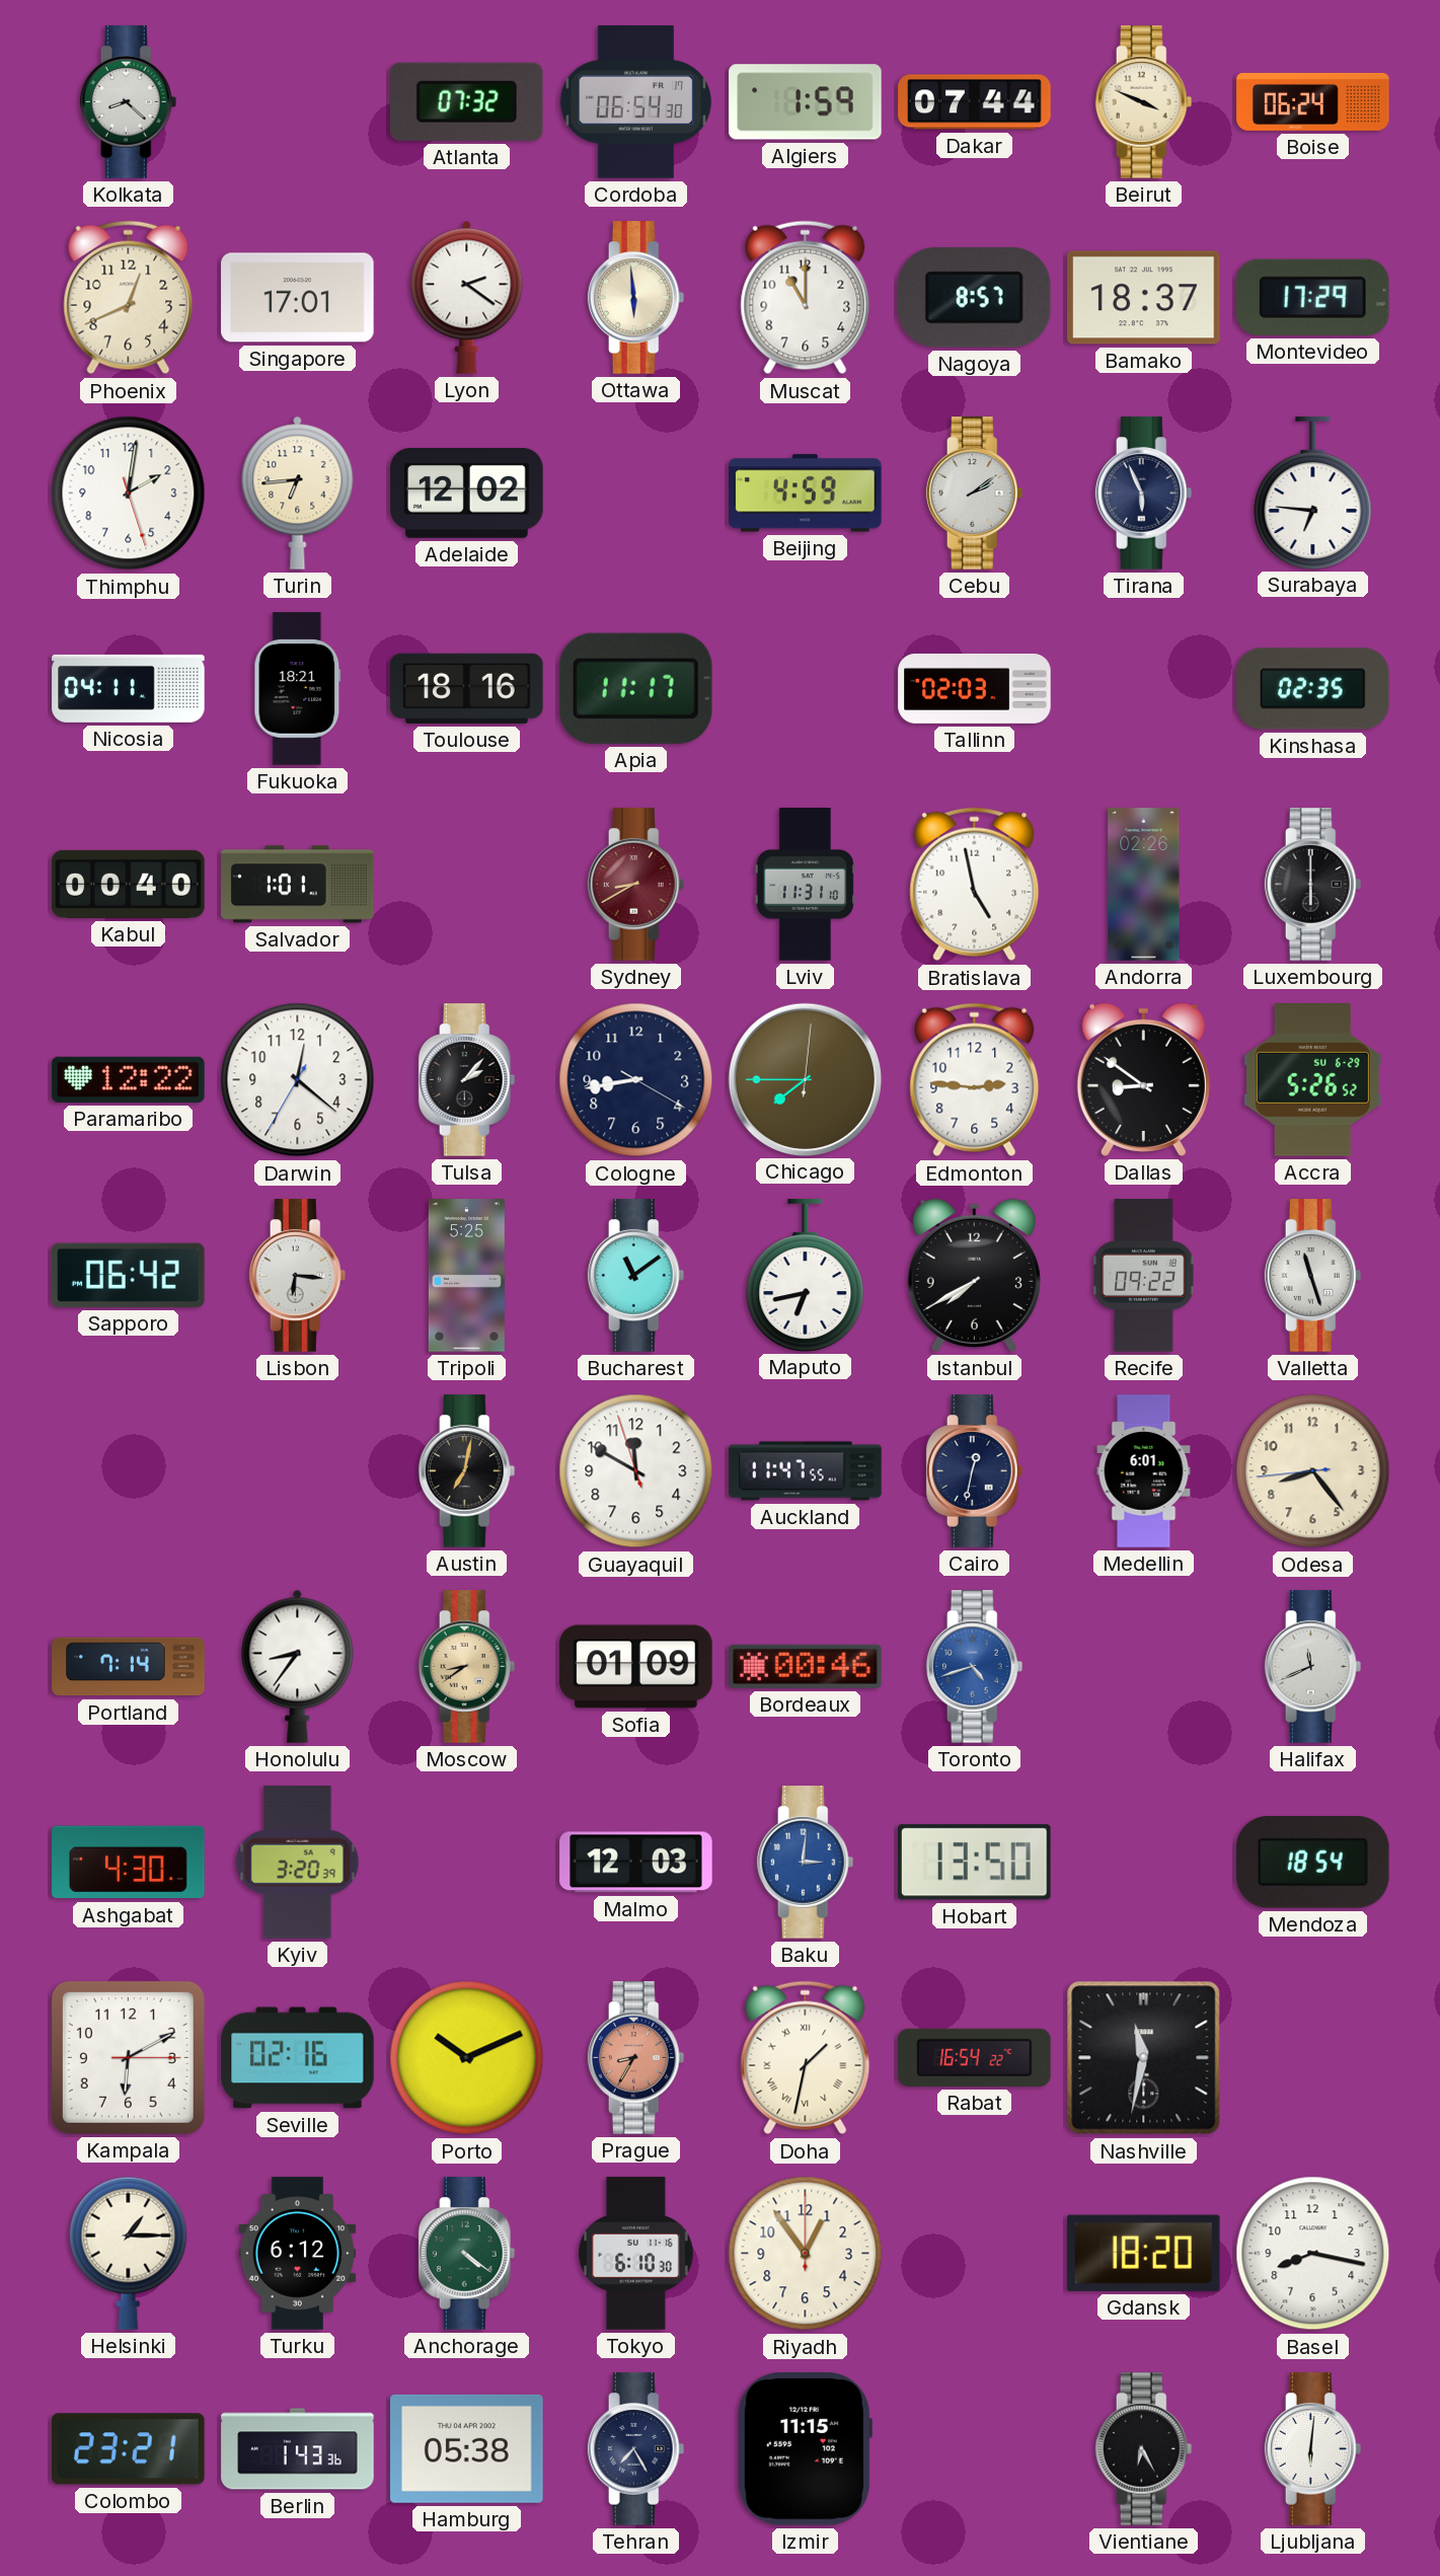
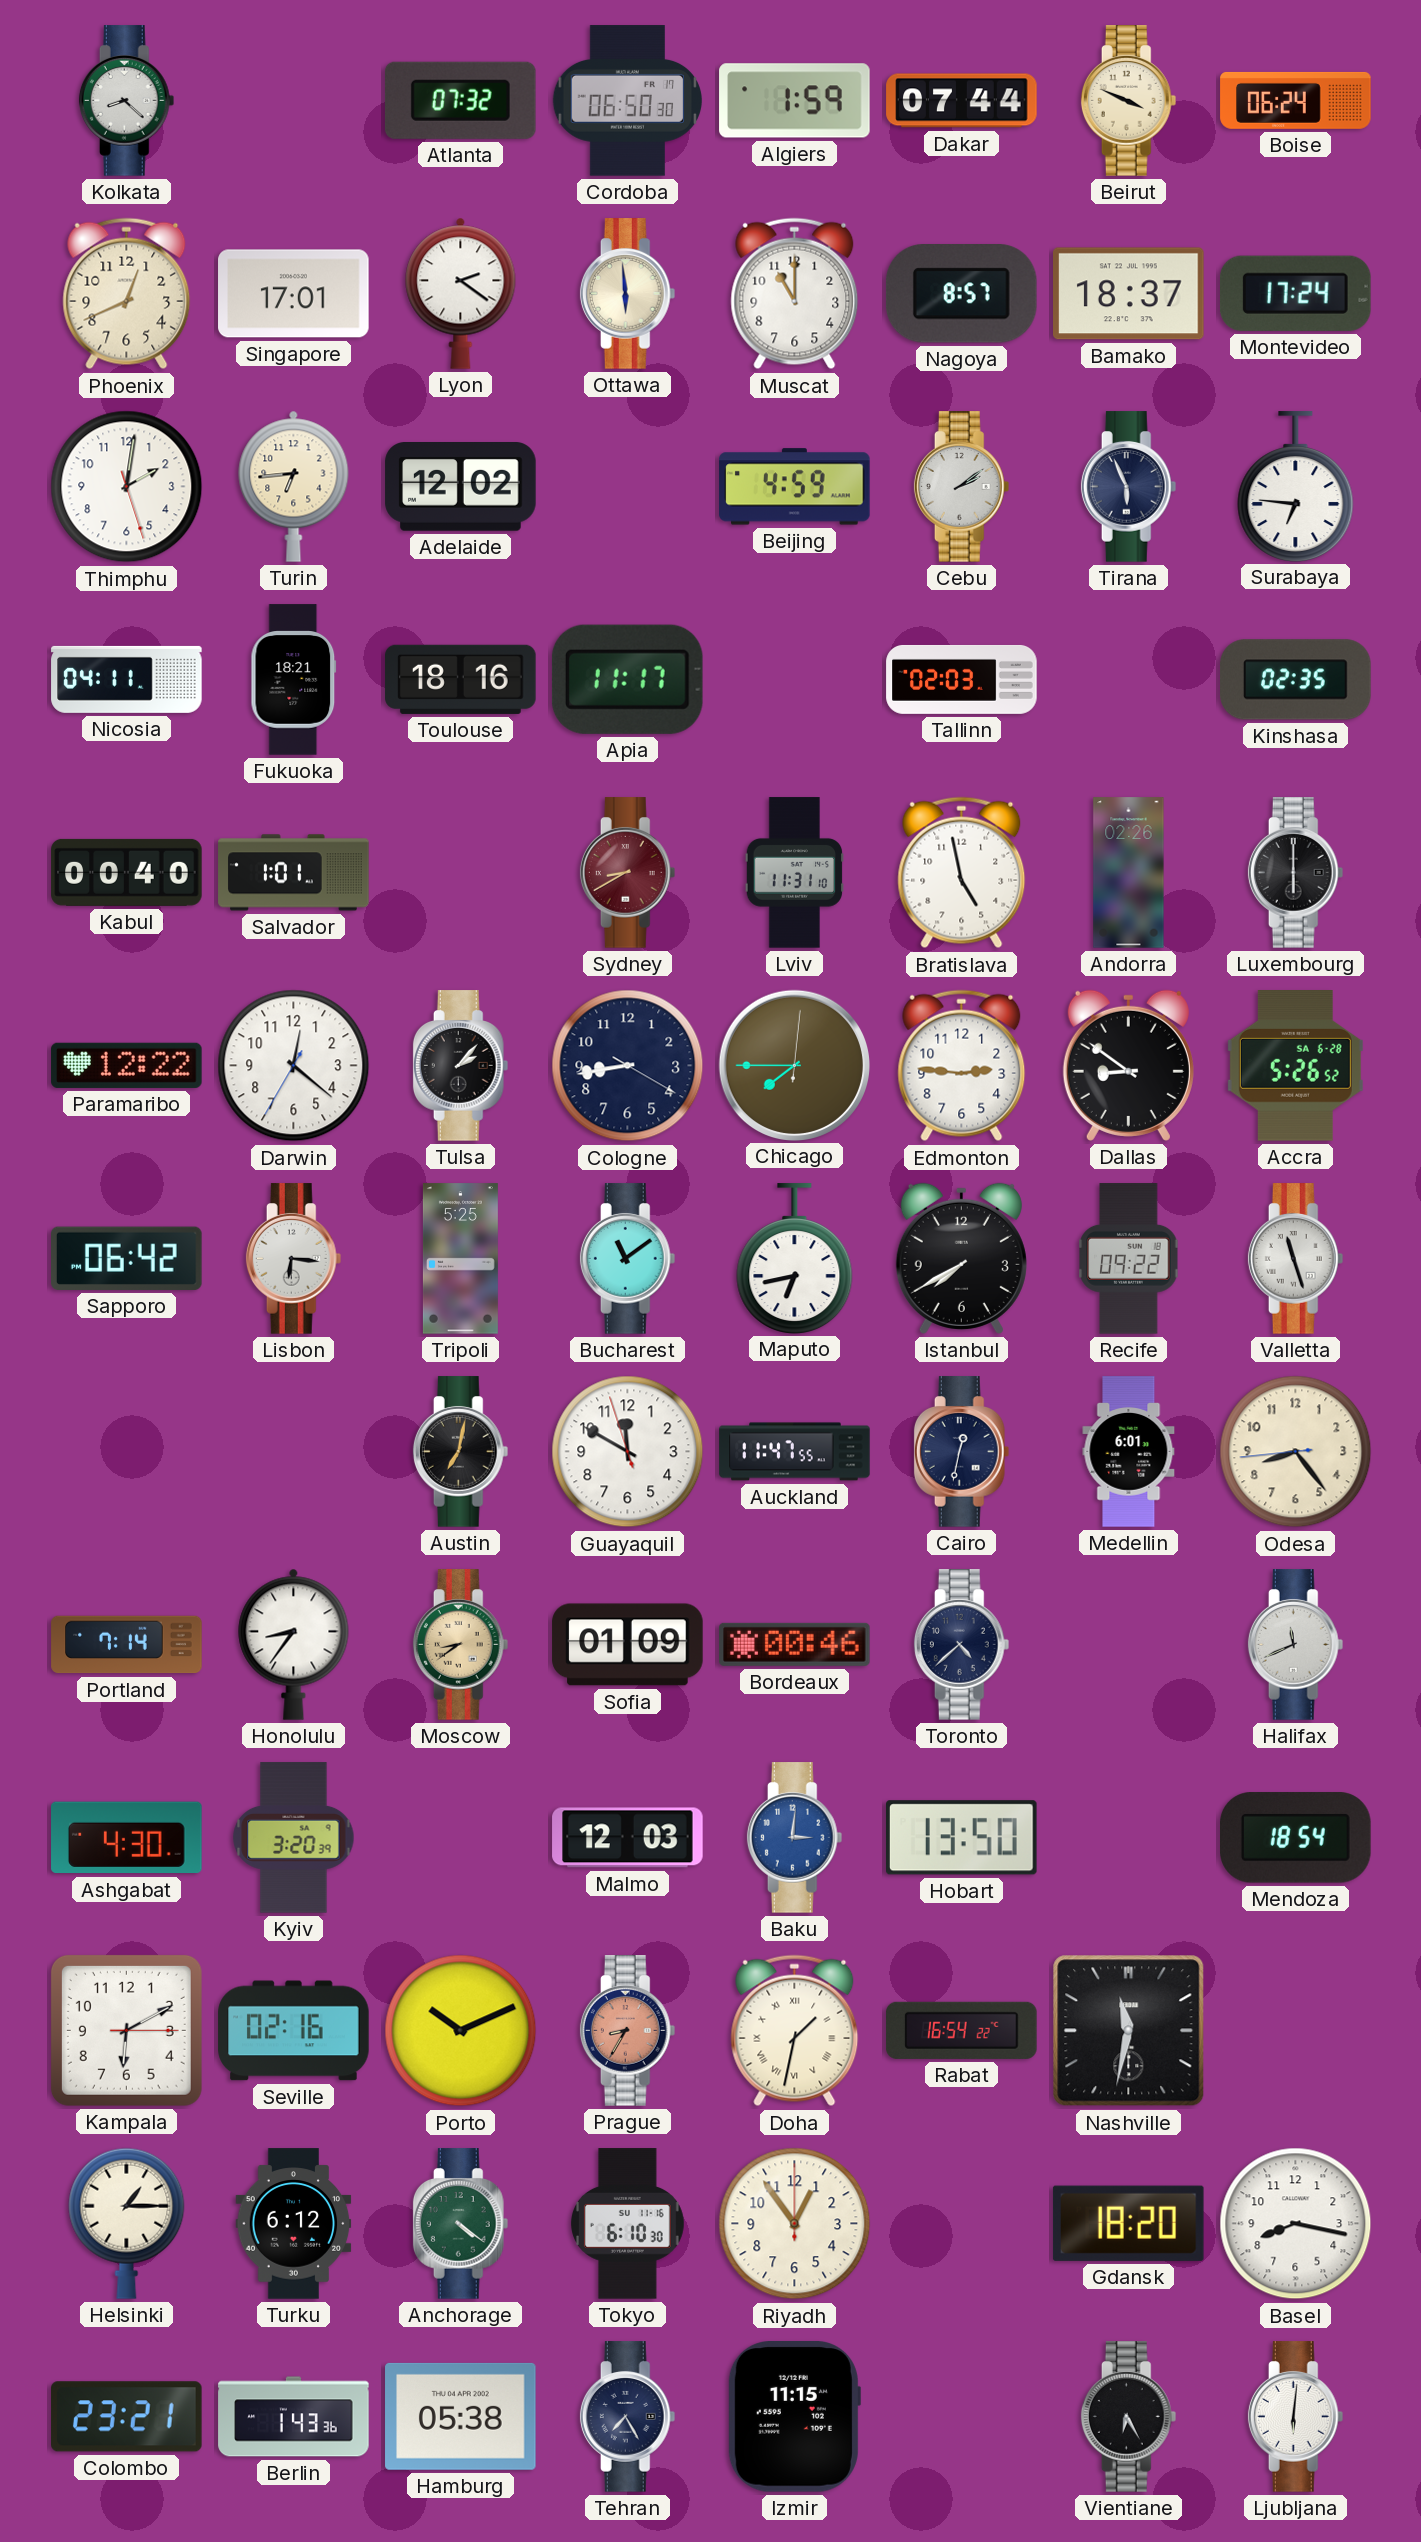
Cordoba: 06:54 -> 06:50 (627, 101)
Montevideo: 17:29 -> 17:24 (1295, 293)
Accra date: SU 6-29 -> SA 6-28 (1295, 1066)
Toronto: 4:42 -> 4:38 (962, 1645)
Toronto dial: blue -> navy (962, 1645)
